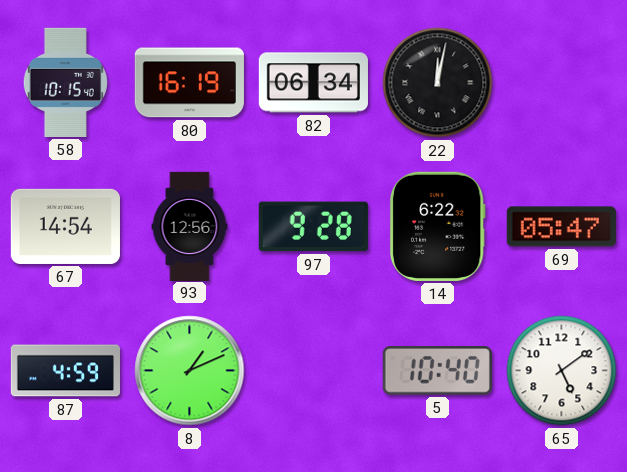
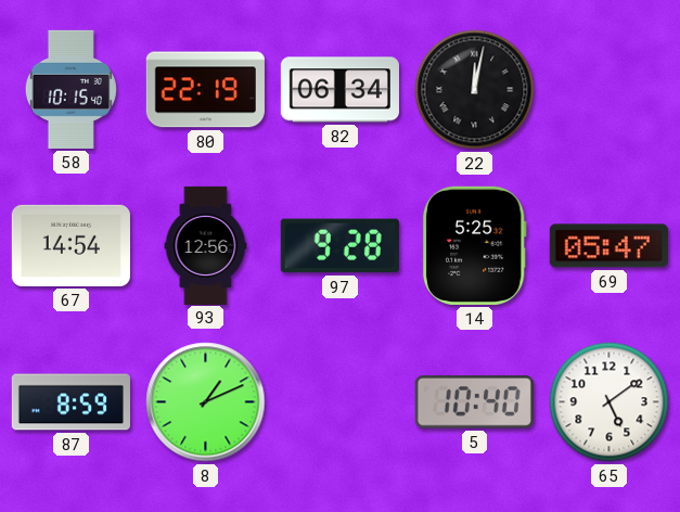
80: 16:19 -> 22:19 (205, 90)
14: 6:22 -> 5:25 (474, 245)
87: 4:59 -> 8:59 (70, 402)
